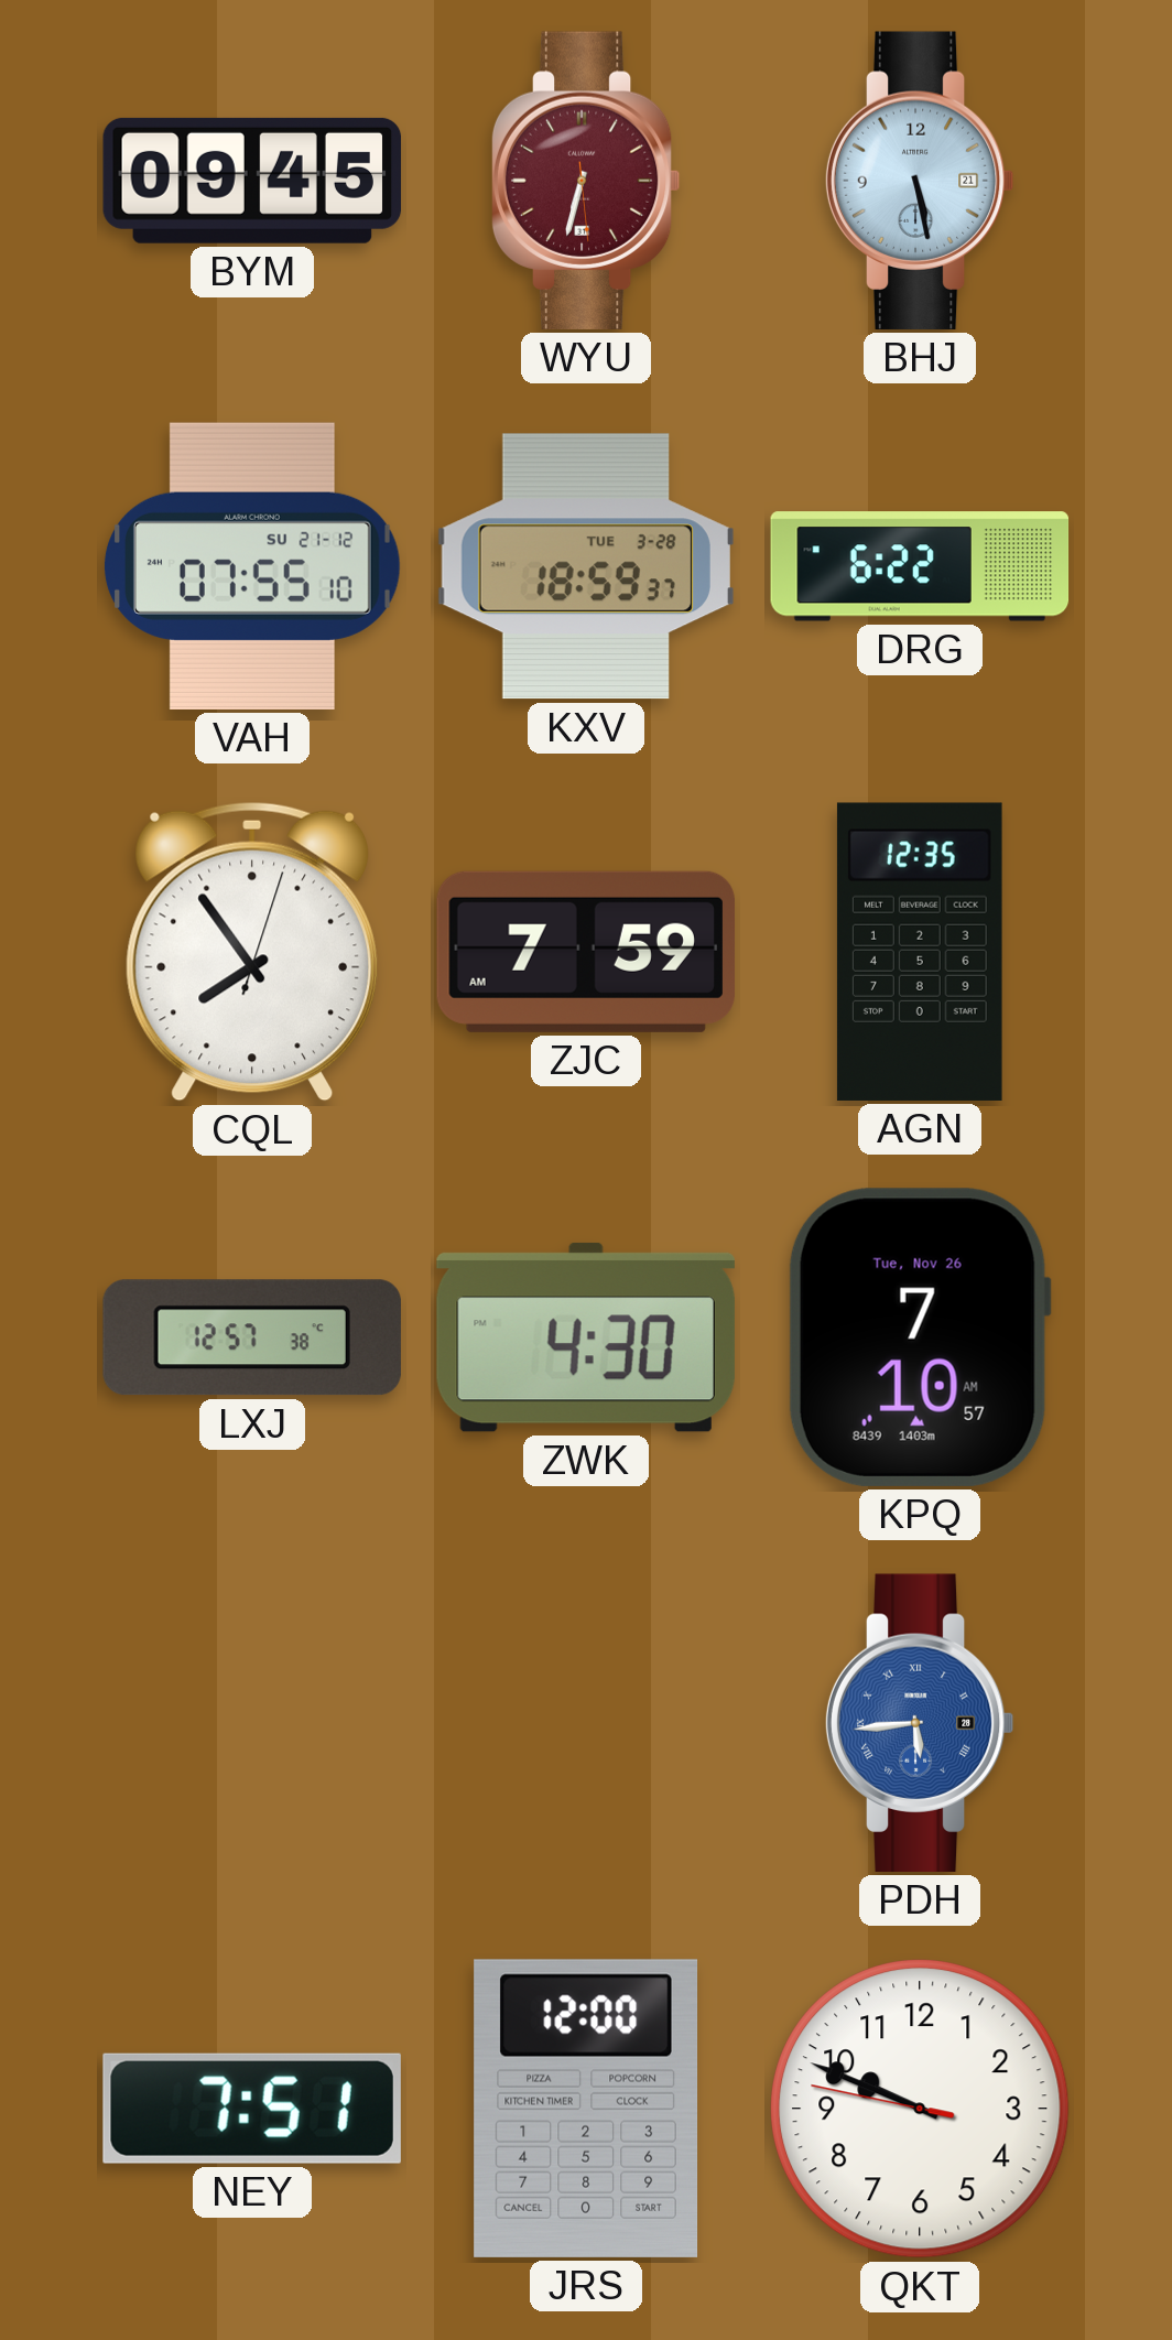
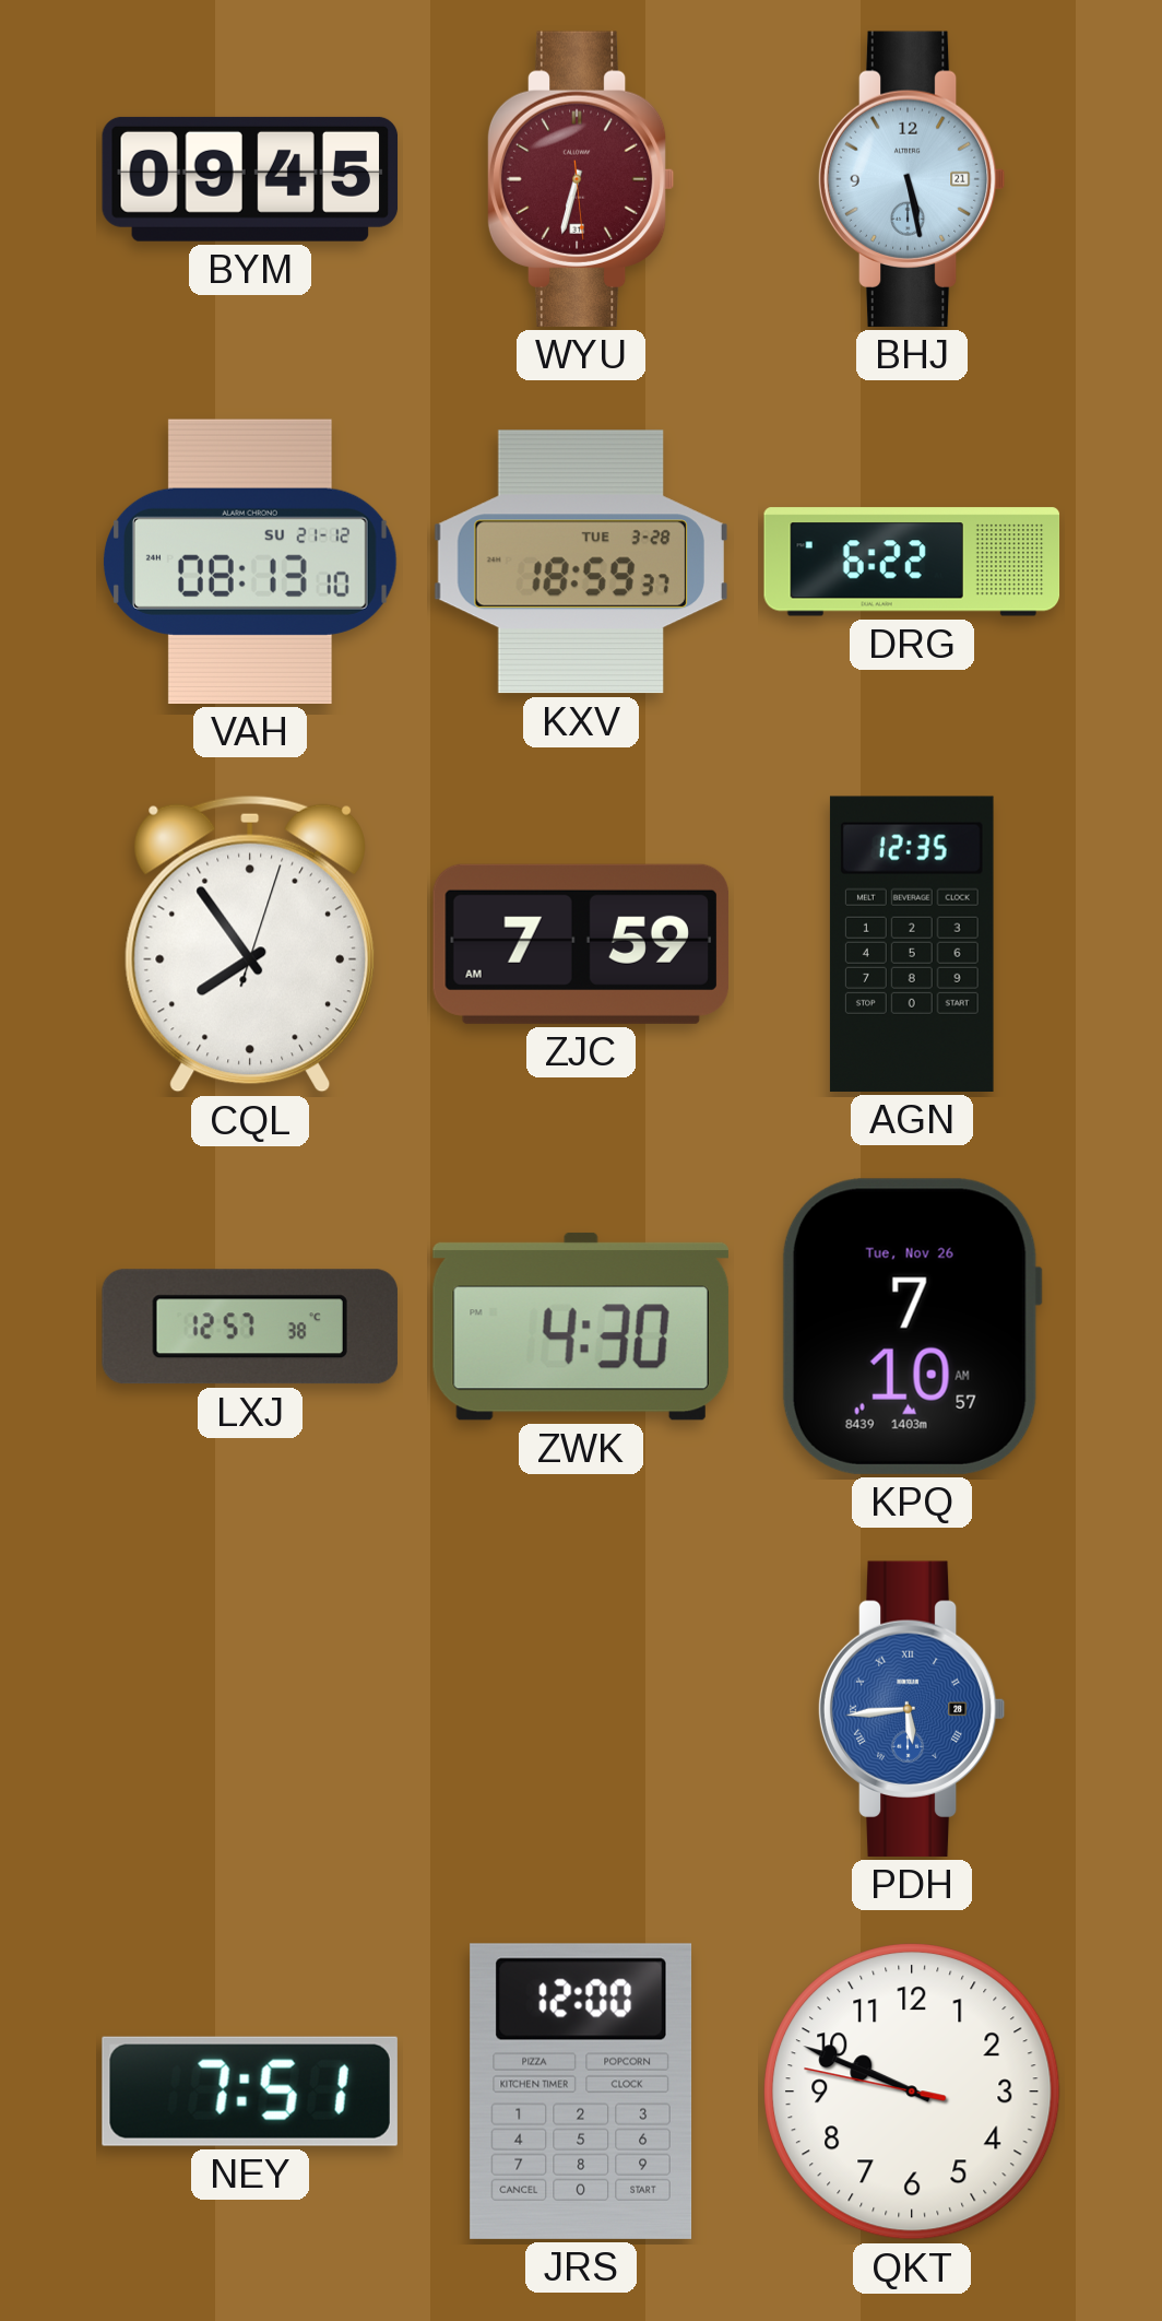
VAH: 07:55 -> 08:13 (250, 562)
